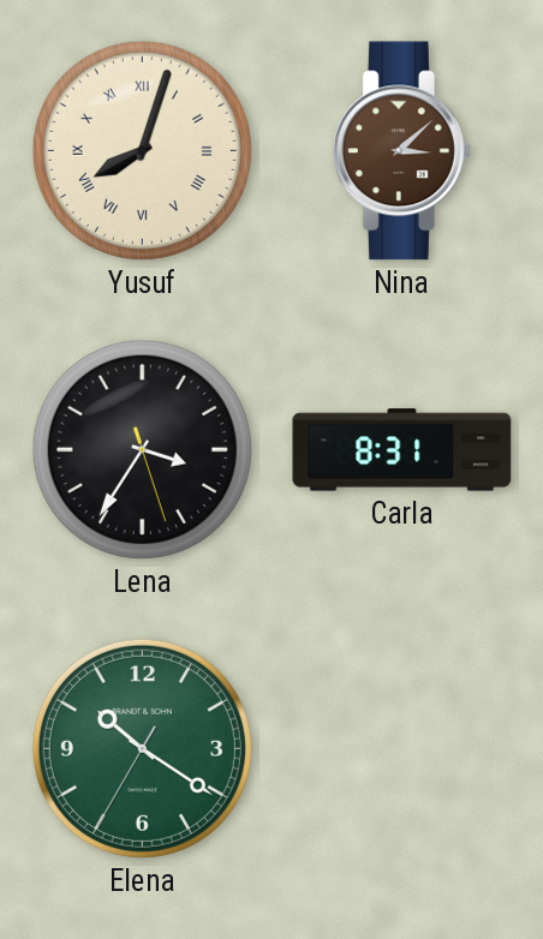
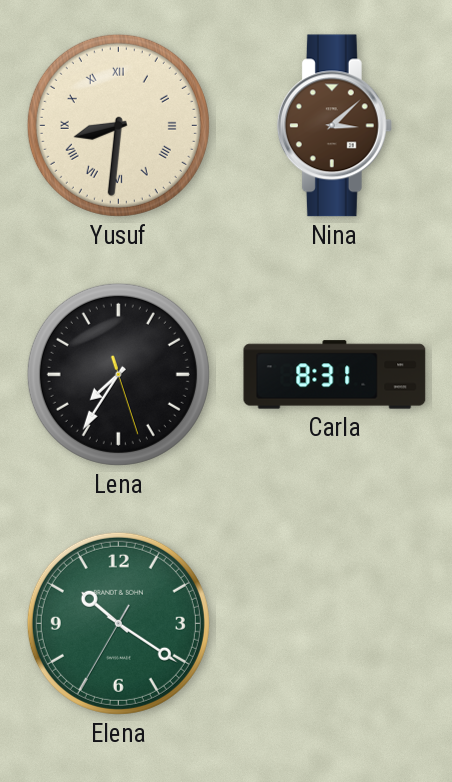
Yusuf: 8:03 -> 8:31 (118, 125)
Lena: 3:35 -> 7:35 (118, 374)
